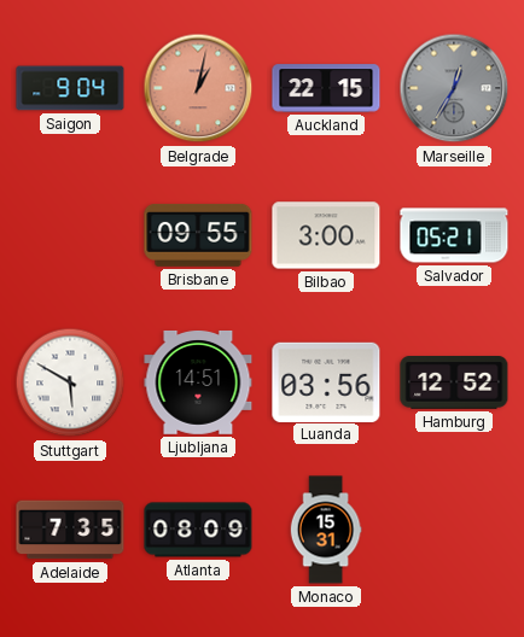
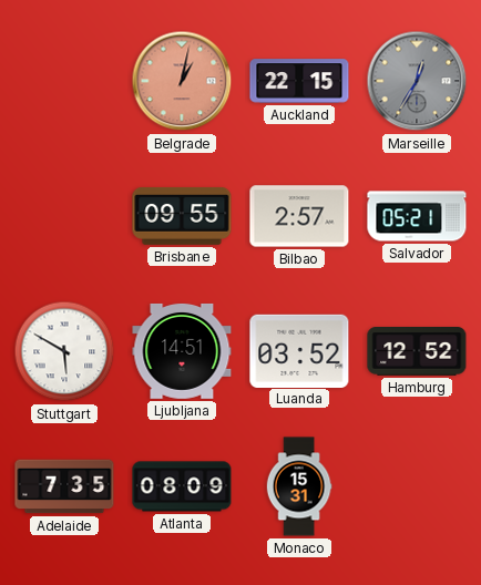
Saigon: 9:04 -> none (70, 88)
Bilbao: 3:00 -> 2:57 (299, 216)
Luanda: 03:56 -> 03:52 (299, 350)
